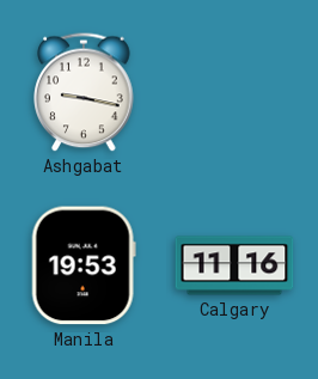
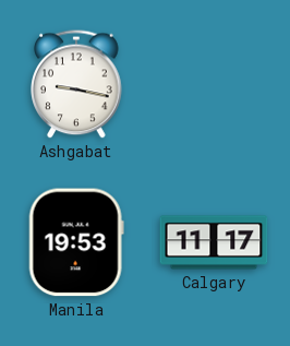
Calgary: 11:16 -> 11:17 (214, 242)
